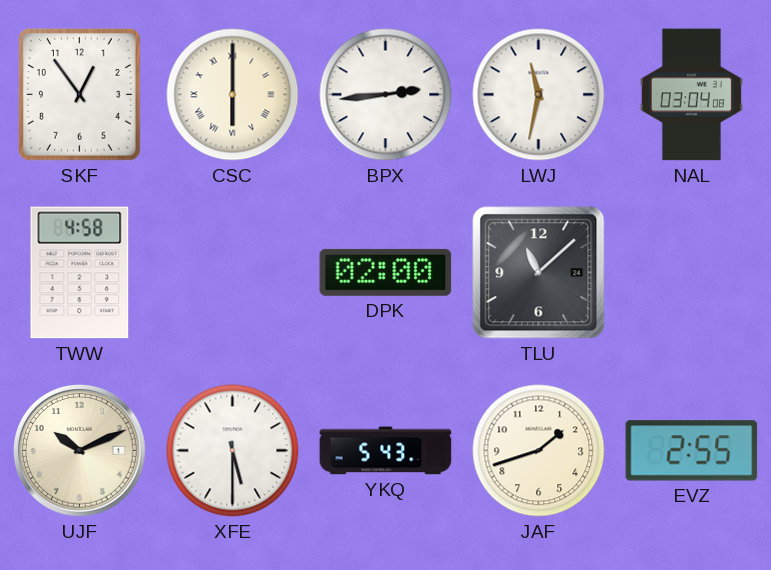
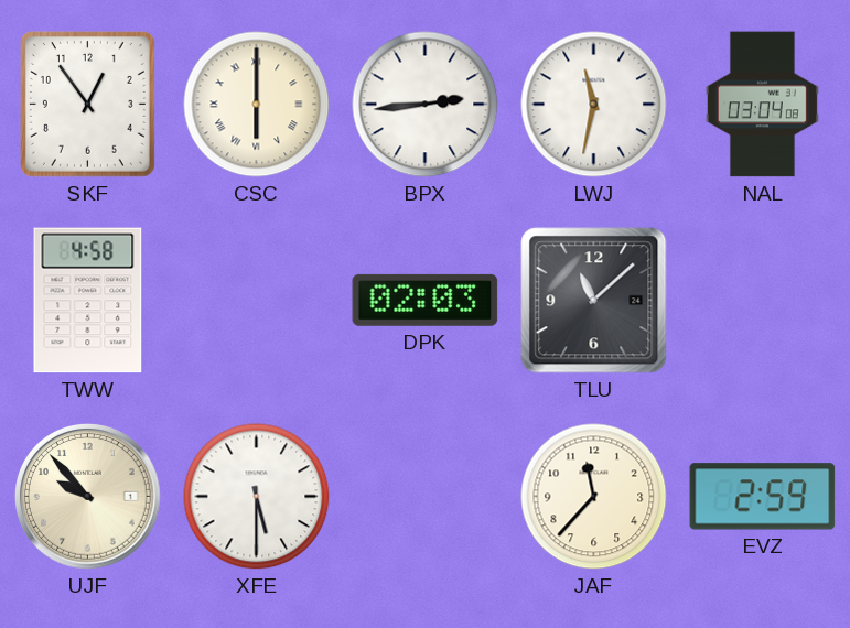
DPK: 02:00 -> 02:03 (426, 300)
UJF: 10:11 -> 9:53 (88, 497)
YKQ: 5:43 -> none (386, 451)
JAF: 1:42 -> 11:37 (594, 497)
EVZ: 2:55 -> 2:59 (763, 497)
